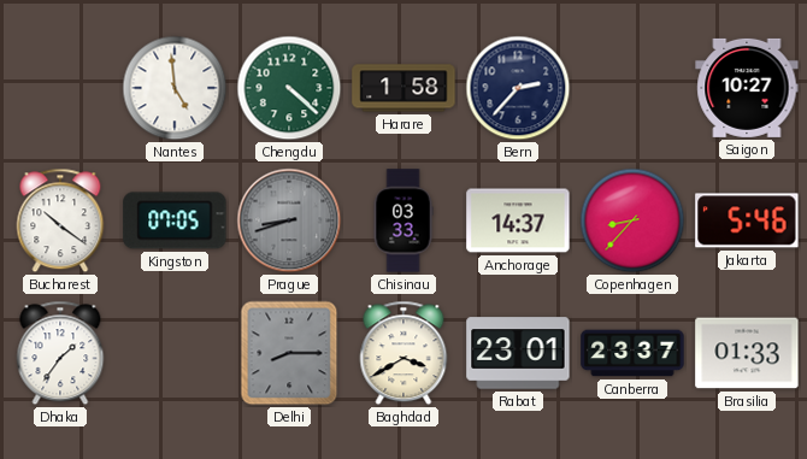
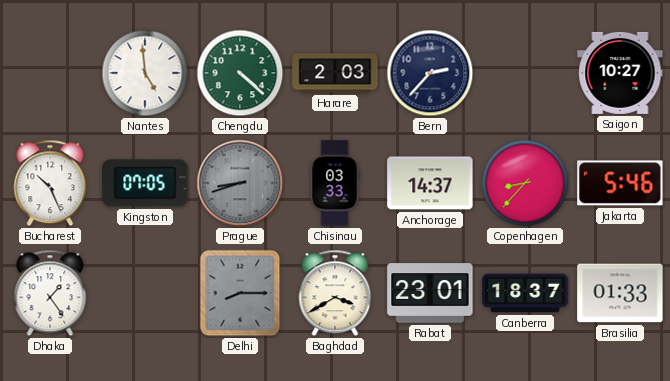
Harare: 1:58 -> 2:03 (335, 73)
Bucharest: 10:21 -> 10:26 (50, 183)
Dhaka: 1:36 -> 1:24 (50, 293)
Canberra: 23:37 -> 18:37 (525, 293)
